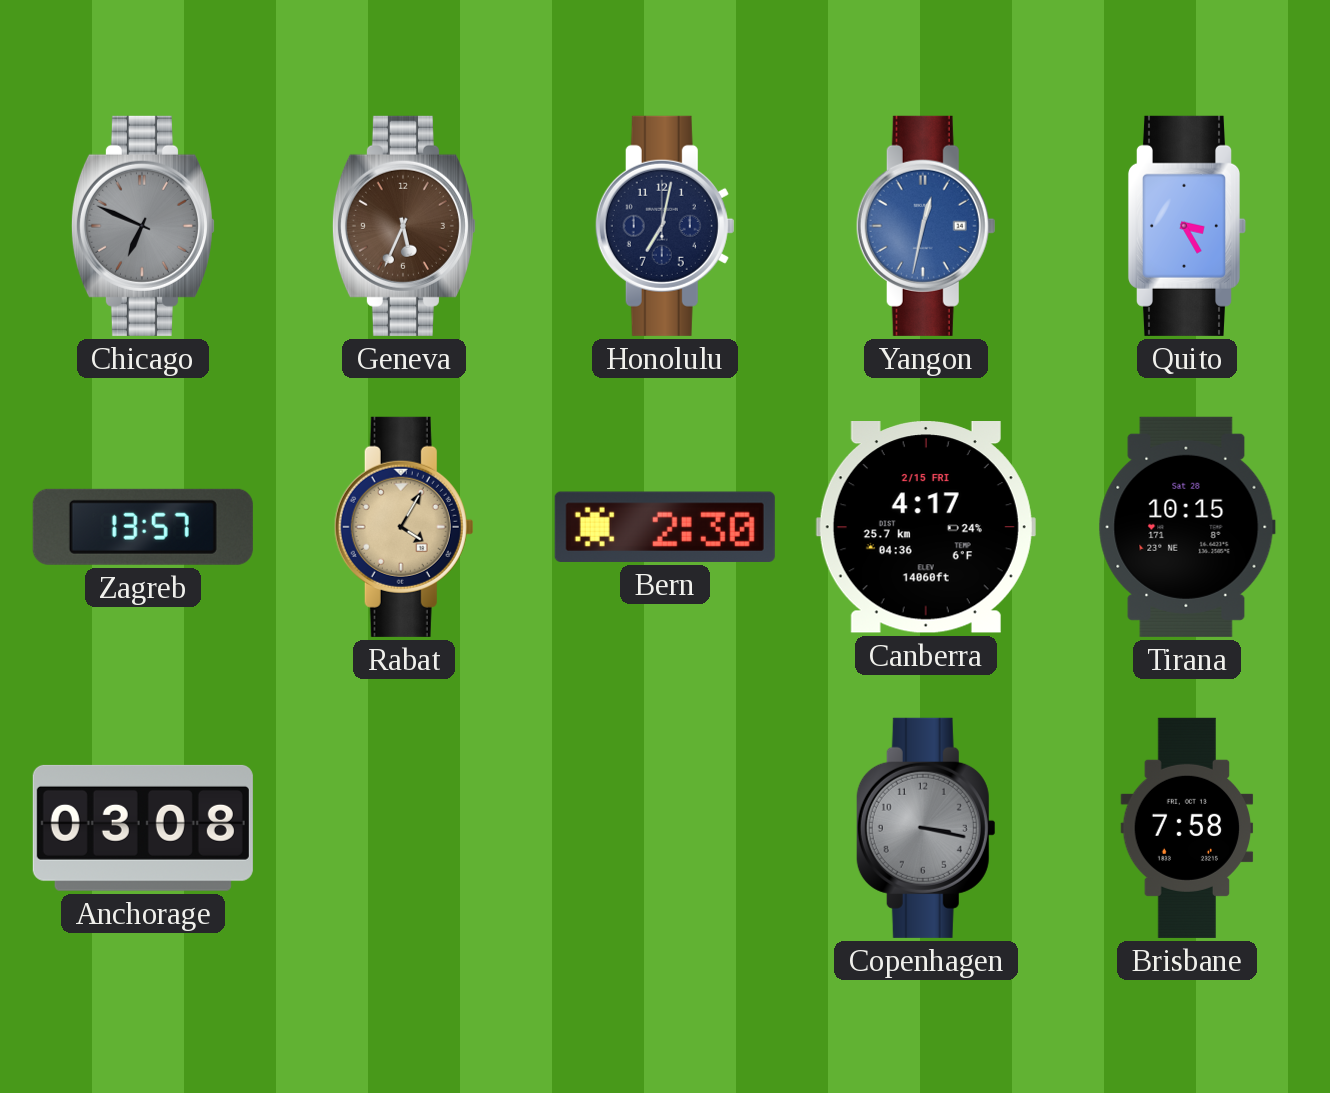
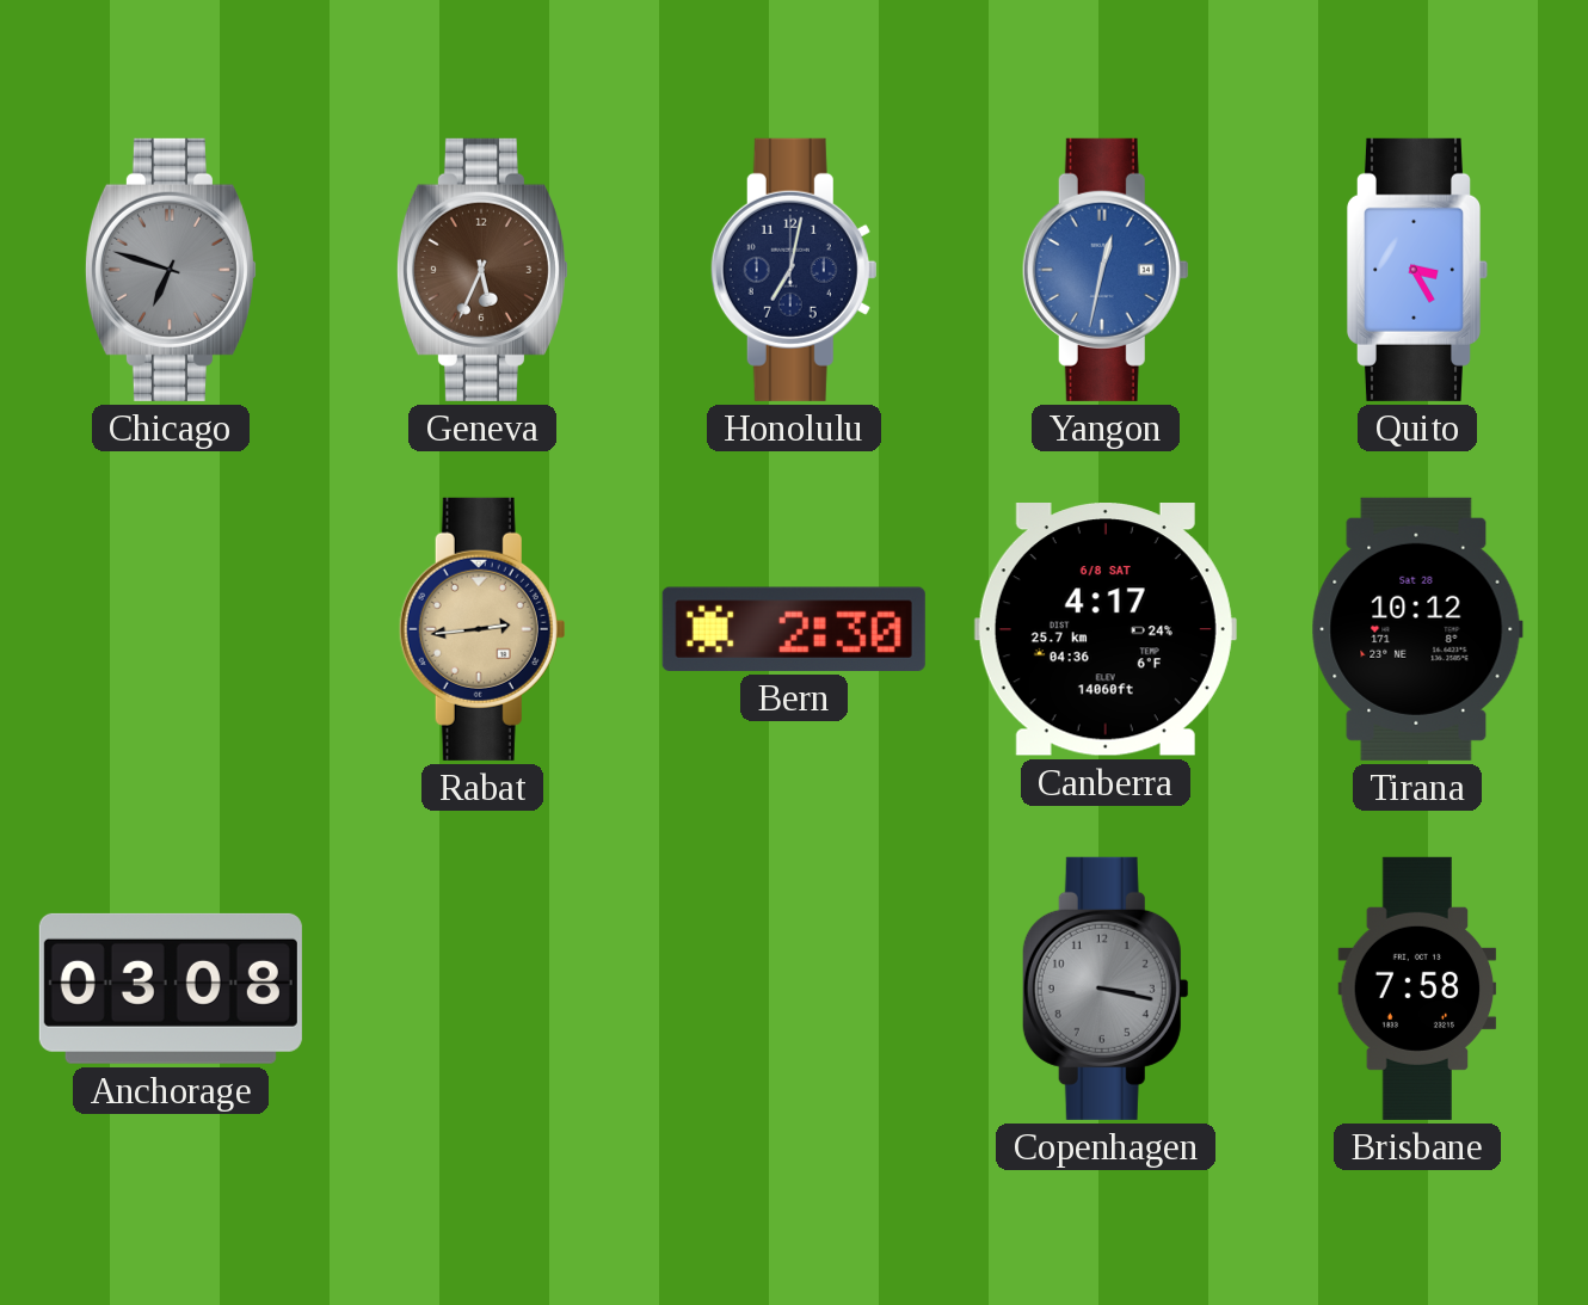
Chicago: 6:49 -> 6:48 (171, 270)
Zagreb: 13:57 -> none (143, 527)
Rabat: 4:05 -> 2:44 (482, 629)
Canberra date: 2/15 FRI -> 6/8 SAT (1106, 630)
Tirana: 10:15 -> 10:12 (1417, 629)
